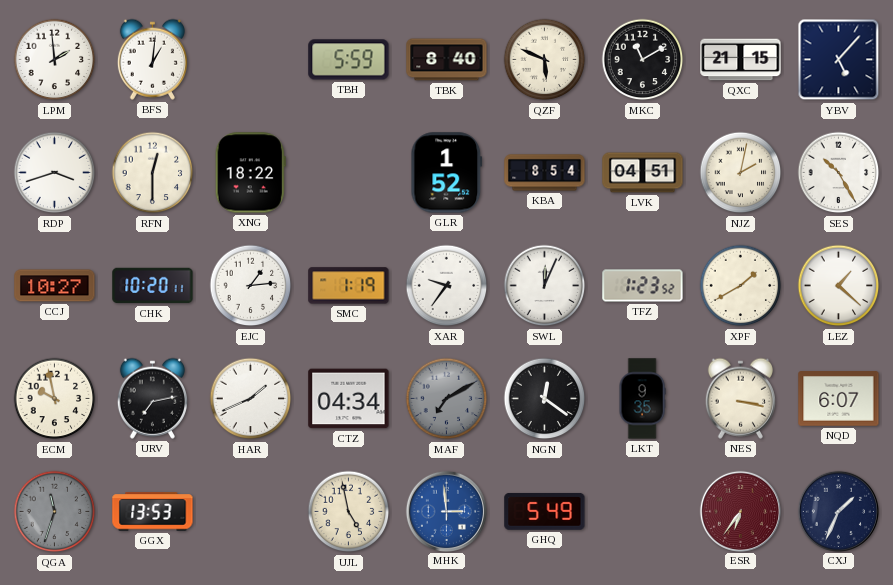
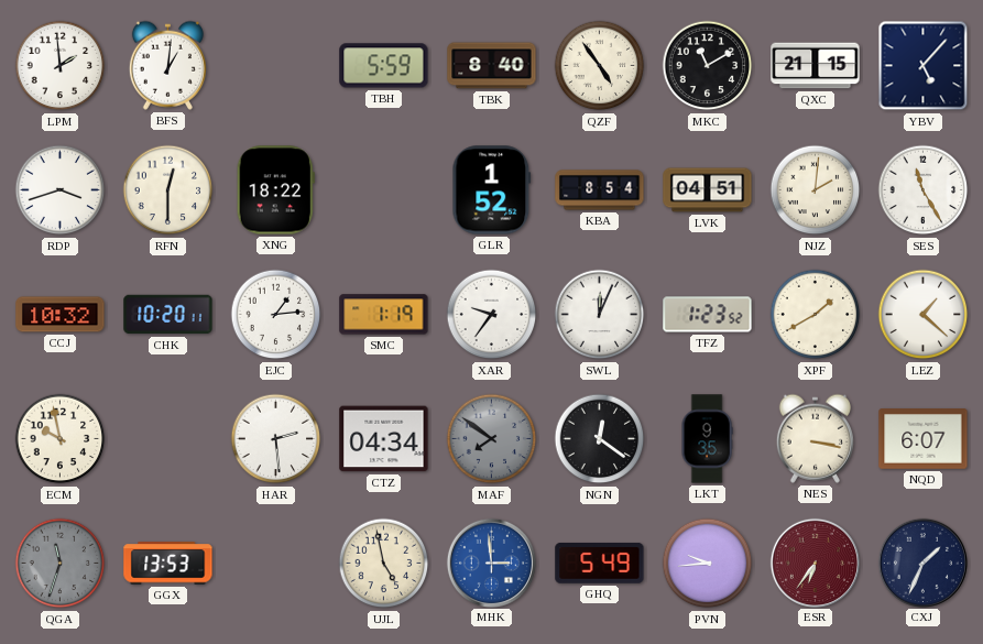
QZF: 5:49 -> 4:54 (600, 66)
NJZ: 2:02 -> 2:01 (816, 190)
SES: 10:25 -> 11:25 (924, 190)
CCJ: 10:27 -> 10:32 (61, 315)
URV: 7:13 -> none (152, 398)
HAR: 1:41 -> 2:29 (276, 439)
MAF: 7:10 -> 7:51 (492, 439)
PVN: none -> 9:44 (708, 564)
